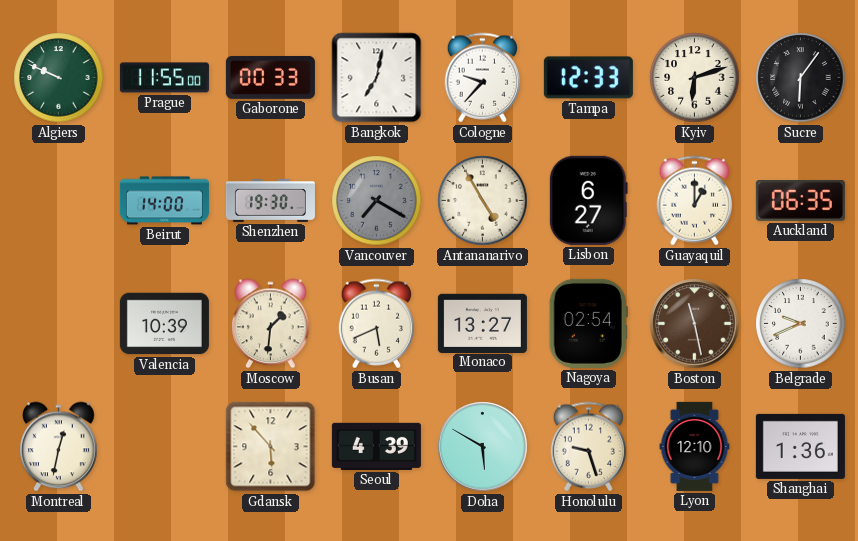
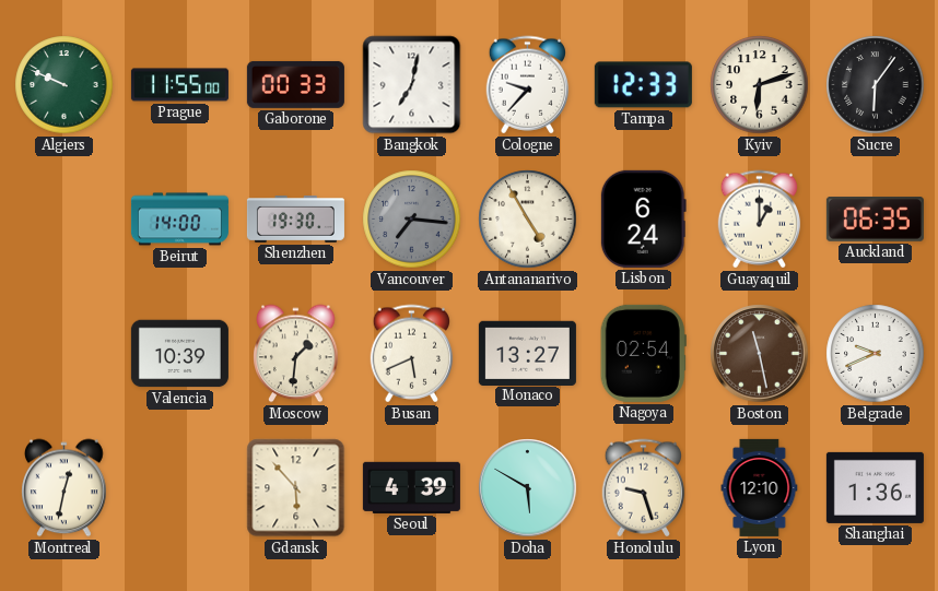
Vancouver: 7:20 -> 7:16 (412, 220)
Lisbon: 6:27 -> 6:24 (643, 218)
